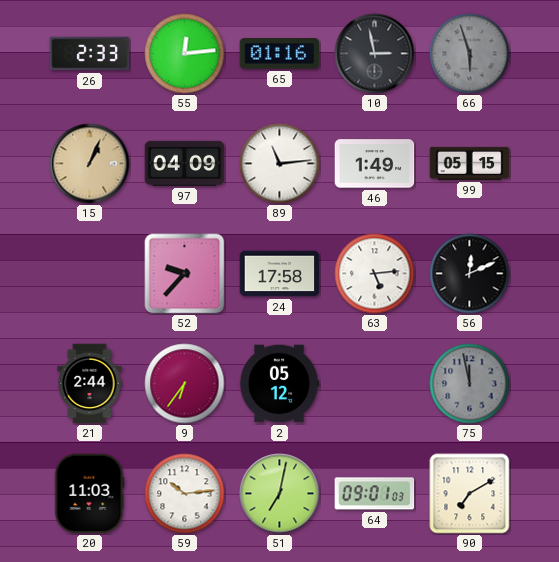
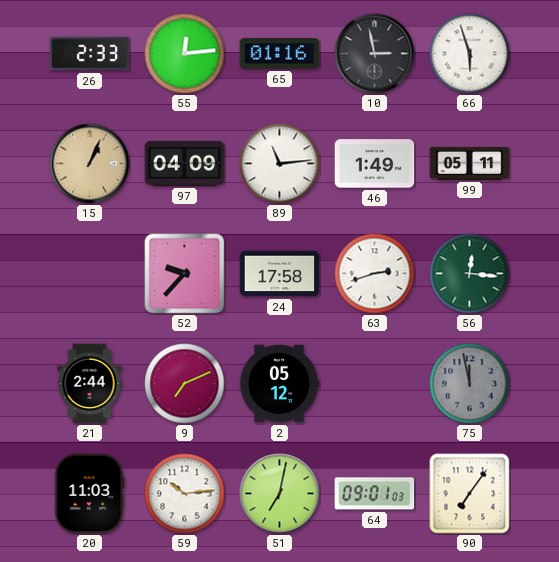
66 dial: grey -> white (470, 54)
99: 05:15 -> 05:11 (470, 163)
63: 5:14 -> 2:42 (375, 274)
56: 12:11 -> 12:16 (470, 274)
56 dial: black -> green (470, 274)
9: 6:36 -> 7:11 (185, 384)
90: 7:10 -> 7:06 (470, 494)
